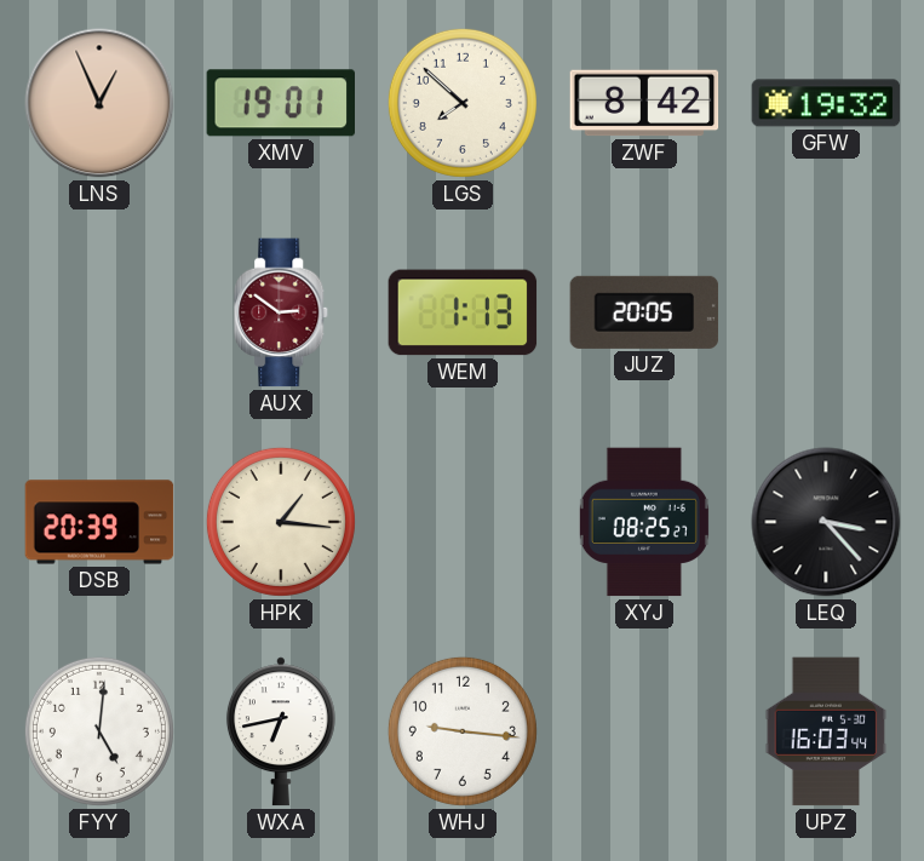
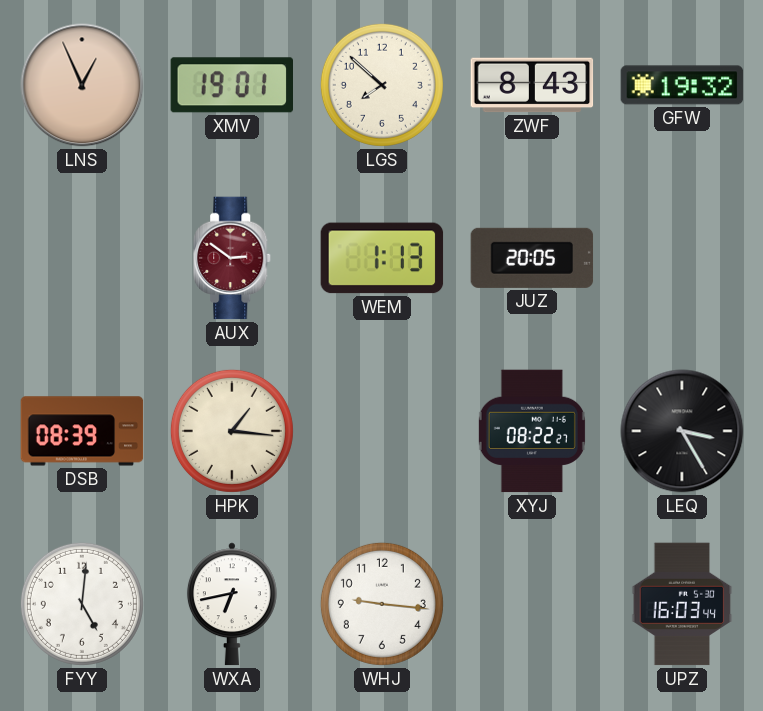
ZWF: 8:42 -> 8:43 (532, 85)
DSB: 20:39 -> 08:39 (82, 431)
XYJ: 08:25 -> 08:22 (532, 431)
LEQ: 3:23 -> 3:25 (682, 431)
